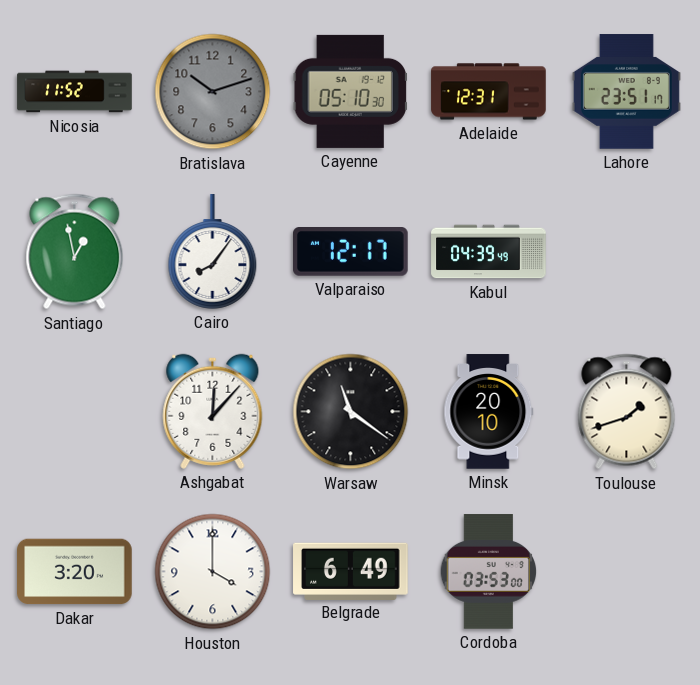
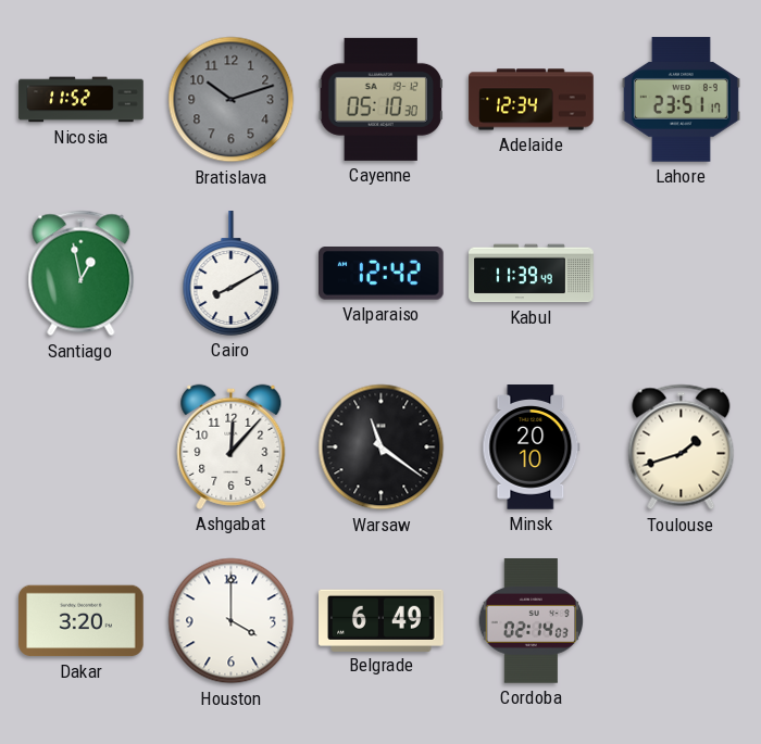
Adelaide: 12:31 -> 12:34 (532, 100)
Cairo: 8:06 -> 8:10 (232, 274)
Valparaiso: 12:17 -> 12:42 (382, 274)
Kabul: 04:39 -> 11:39 (532, 274)
Cordoba: 03:53 -> 02:14 (532, 621)
